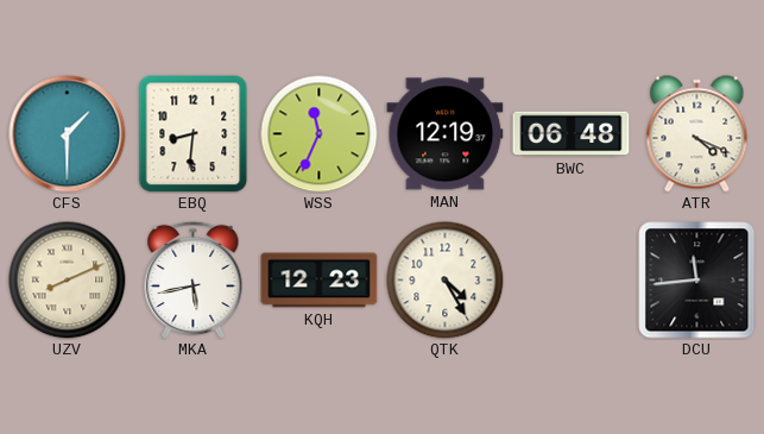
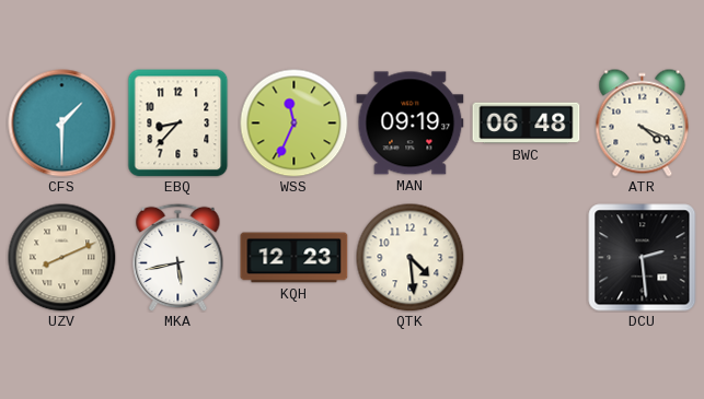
EBQ: 8:31 -> 8:37 (178, 124)
MAN: 12:19 -> 09:19 (411, 124)
QTK: 4:25 -> 4:29 (411, 258)
DCU: 11:44 -> 2:29 (643, 258)
